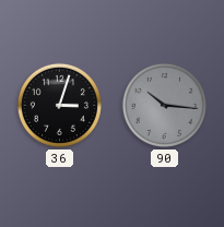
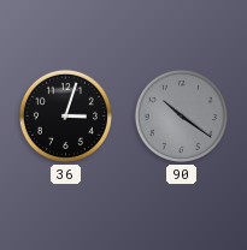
90: 10:16 -> 10:21 (181, 115)
